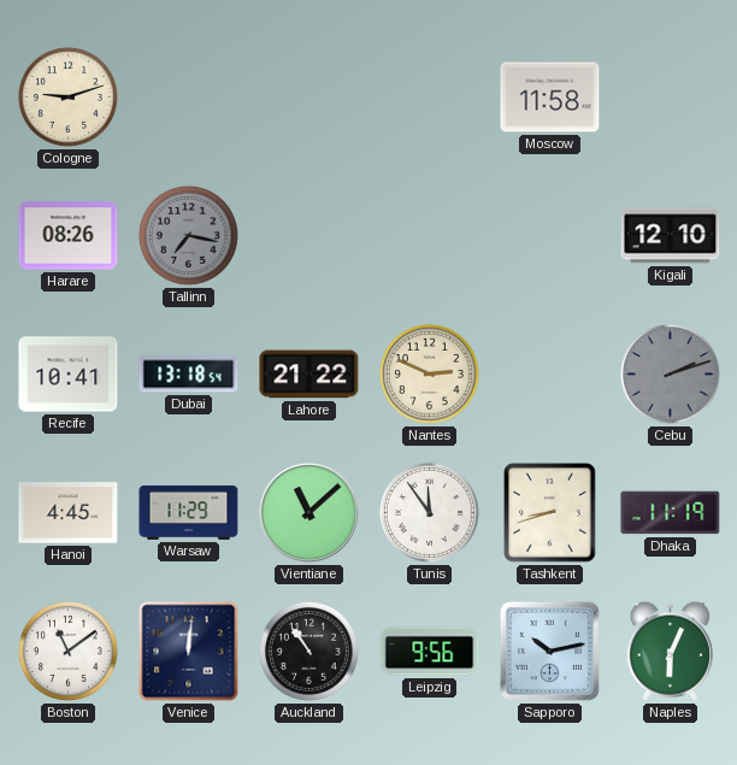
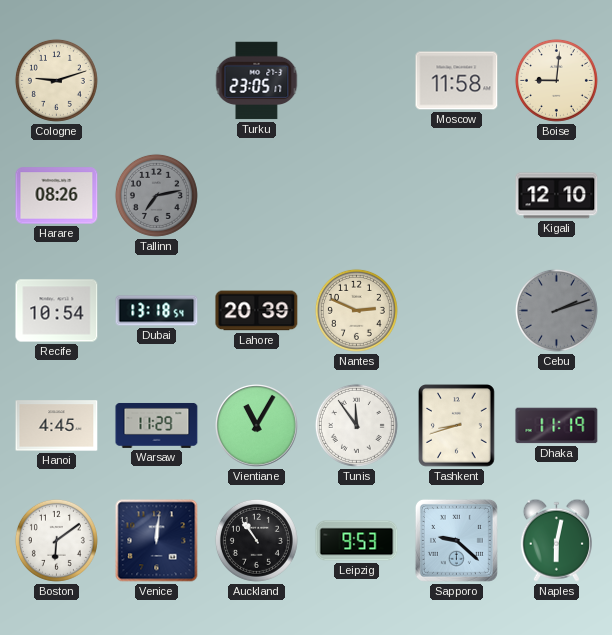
Turku: none -> 23:05 (257, 81)
Boise: none -> 9:01 (556, 80)
Tallinn: 7:17 -> 7:13 (156, 195)
Recife: 10:41 -> 10:54 (57, 311)
Lahore: 21:22 -> 20:39 (257, 311)
Vientiane: 11:08 -> 11:05 (257, 426)
Boston: 11:09 -> 6:09 (56, 540)
Leipzig: 9:56 -> 9:53 (357, 541)
Sapporo: 10:13 -> 9:22 (456, 540)
Naples: 6:04 -> 6:02 (556, 540)
